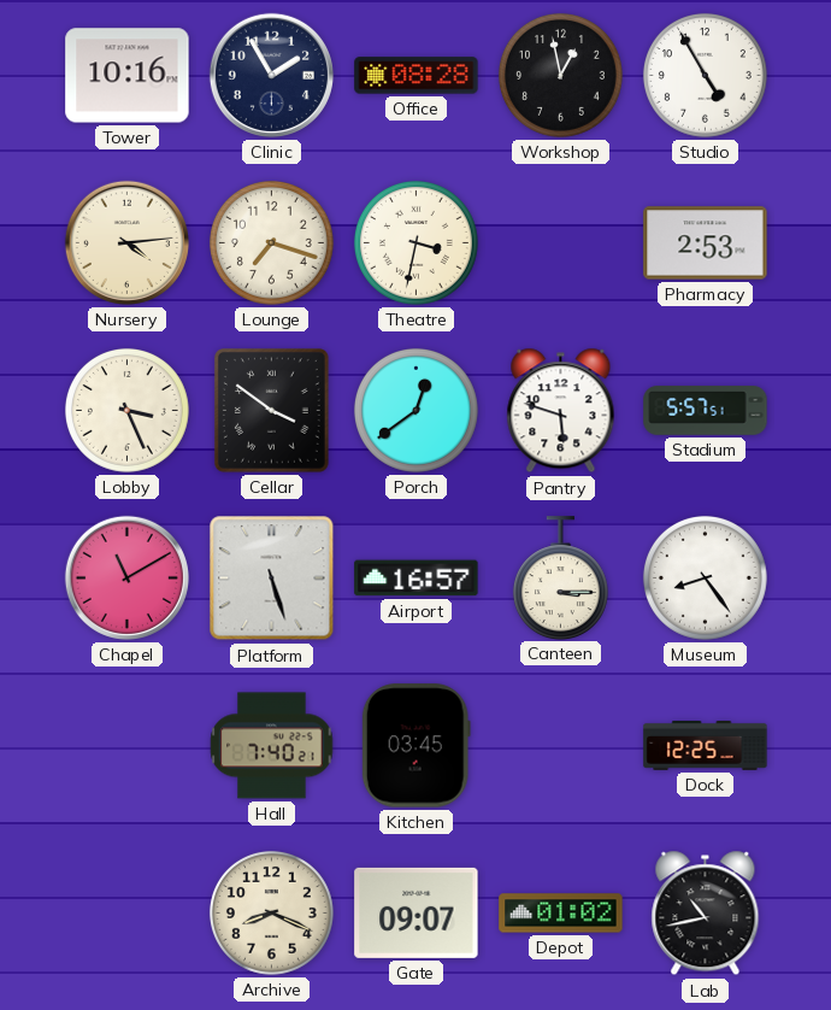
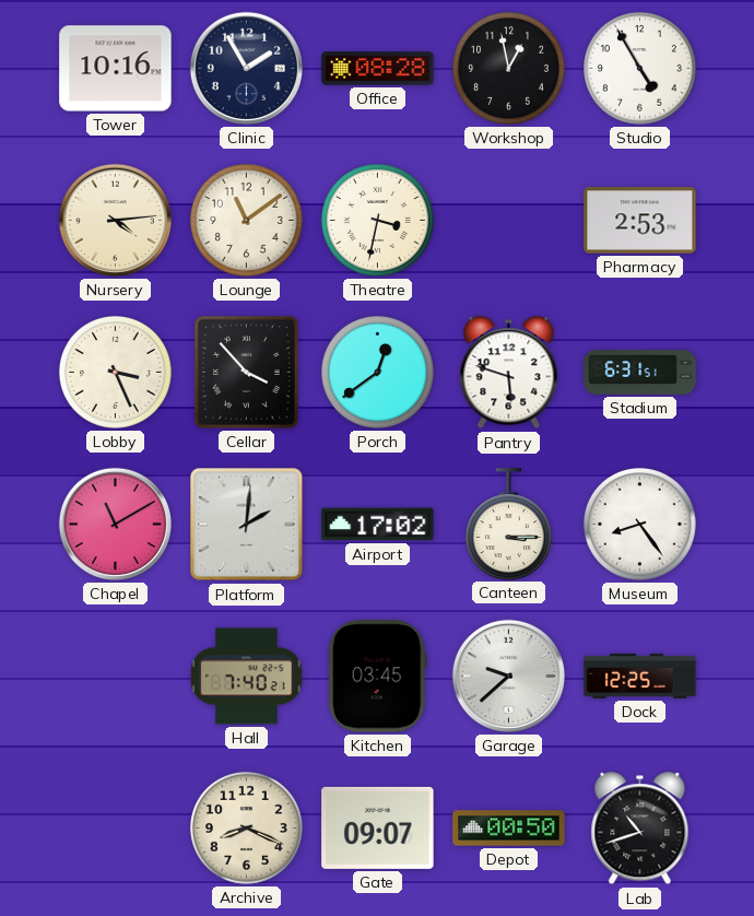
Lounge: 7:18 -> 11:09 (246, 220)
Cellar: 3:51 -> 3:53 (246, 373)
Stadium: 5:57 -> 6:31 (640, 373)
Platform: 5:27 -> 2:01 (247, 525)
Airport: 16:57 -> 17:02 (378, 525)
Garage: none -> 9:38 (508, 676)
Depot: 01:02 -> 00:50 (509, 829)
Lab: 10:43 -> 10:42 (640, 829)
